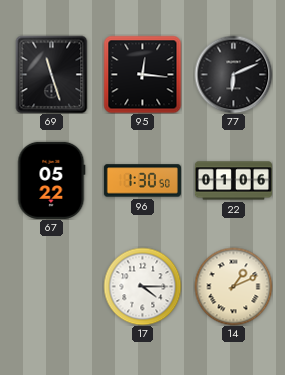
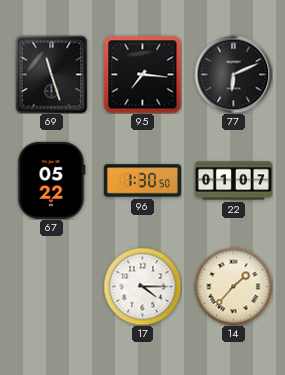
95: 12:16 -> 7:16 (142, 74)
22: 01:06 -> 01:07 (233, 181)
14: 1:11 -> 1:37 (233, 286)
